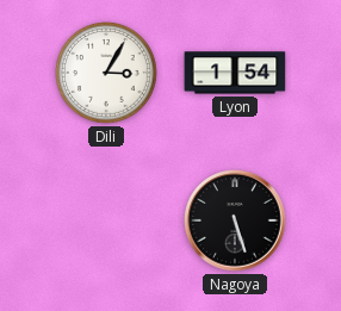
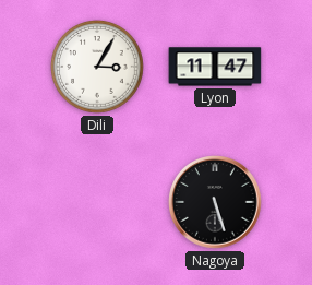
Lyon: 1:54 -> 11:47 (215, 67)
